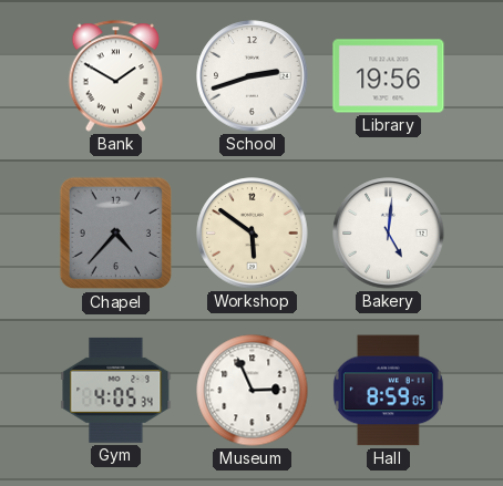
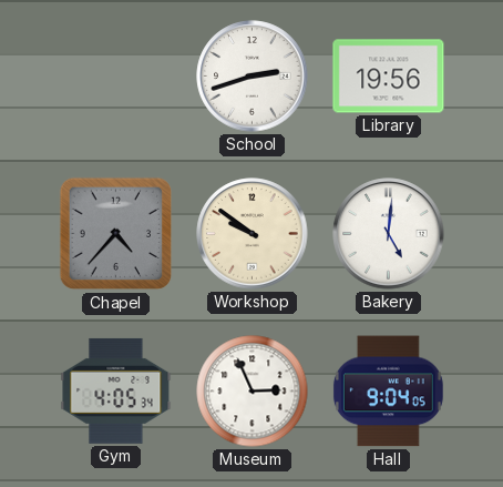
Bank: 1:50 -> none (116, 76)
Workshop: 5:51 -> 9:51 (253, 234)
Hall: 8:59 -> 9:04 (388, 392)
